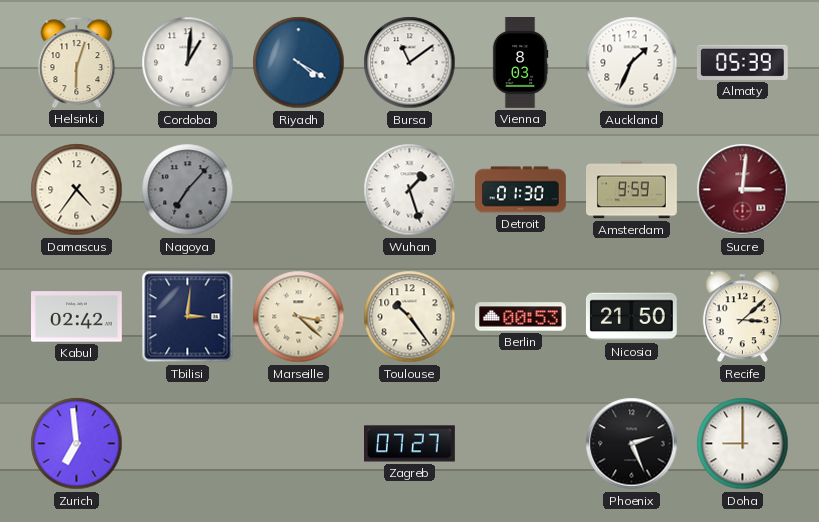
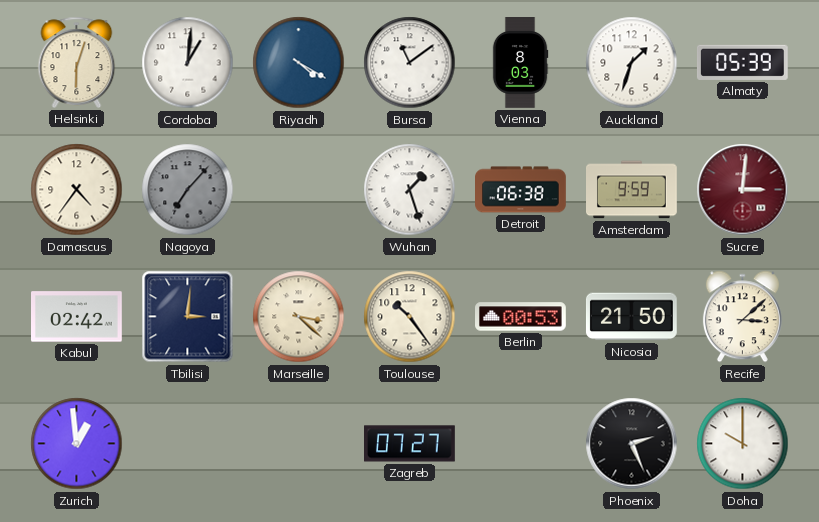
Auckland: 1:34 -> 1:33 (632, 63)
Detroit: 01:30 -> 06:38 (521, 190)
Zurich: 6:59 -> 12:59 (77, 444)
Doha: 9:00 -> 10:00 (743, 444)
